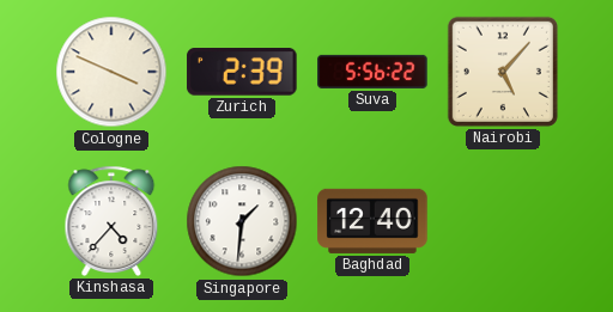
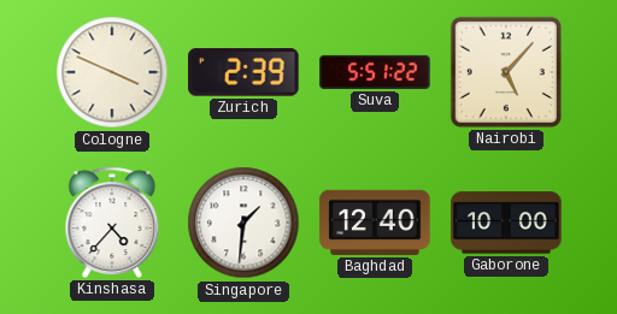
Suva: 5:56 -> 5:51 (375, 72)
Gaborone: none -> 10:00 (506, 223)
